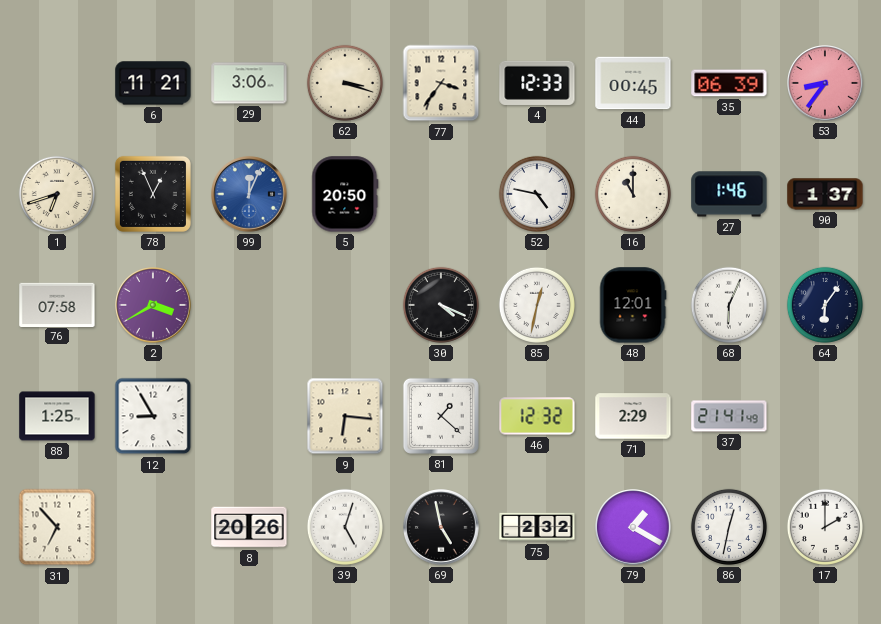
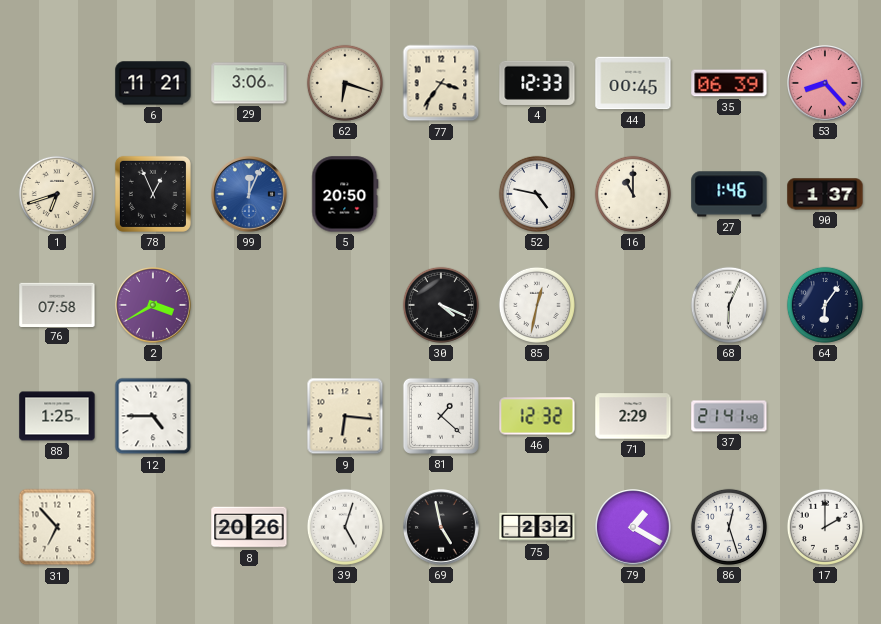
62: 3:18 -> 6:18 (345, 83)
53: 8:36 -> 8:23 (825, 83)
48: 12:01 -> none (633, 305)
12: 8:55 -> 4:45 (153, 416)
86: 12:32 -> 12:27 (729, 527)
